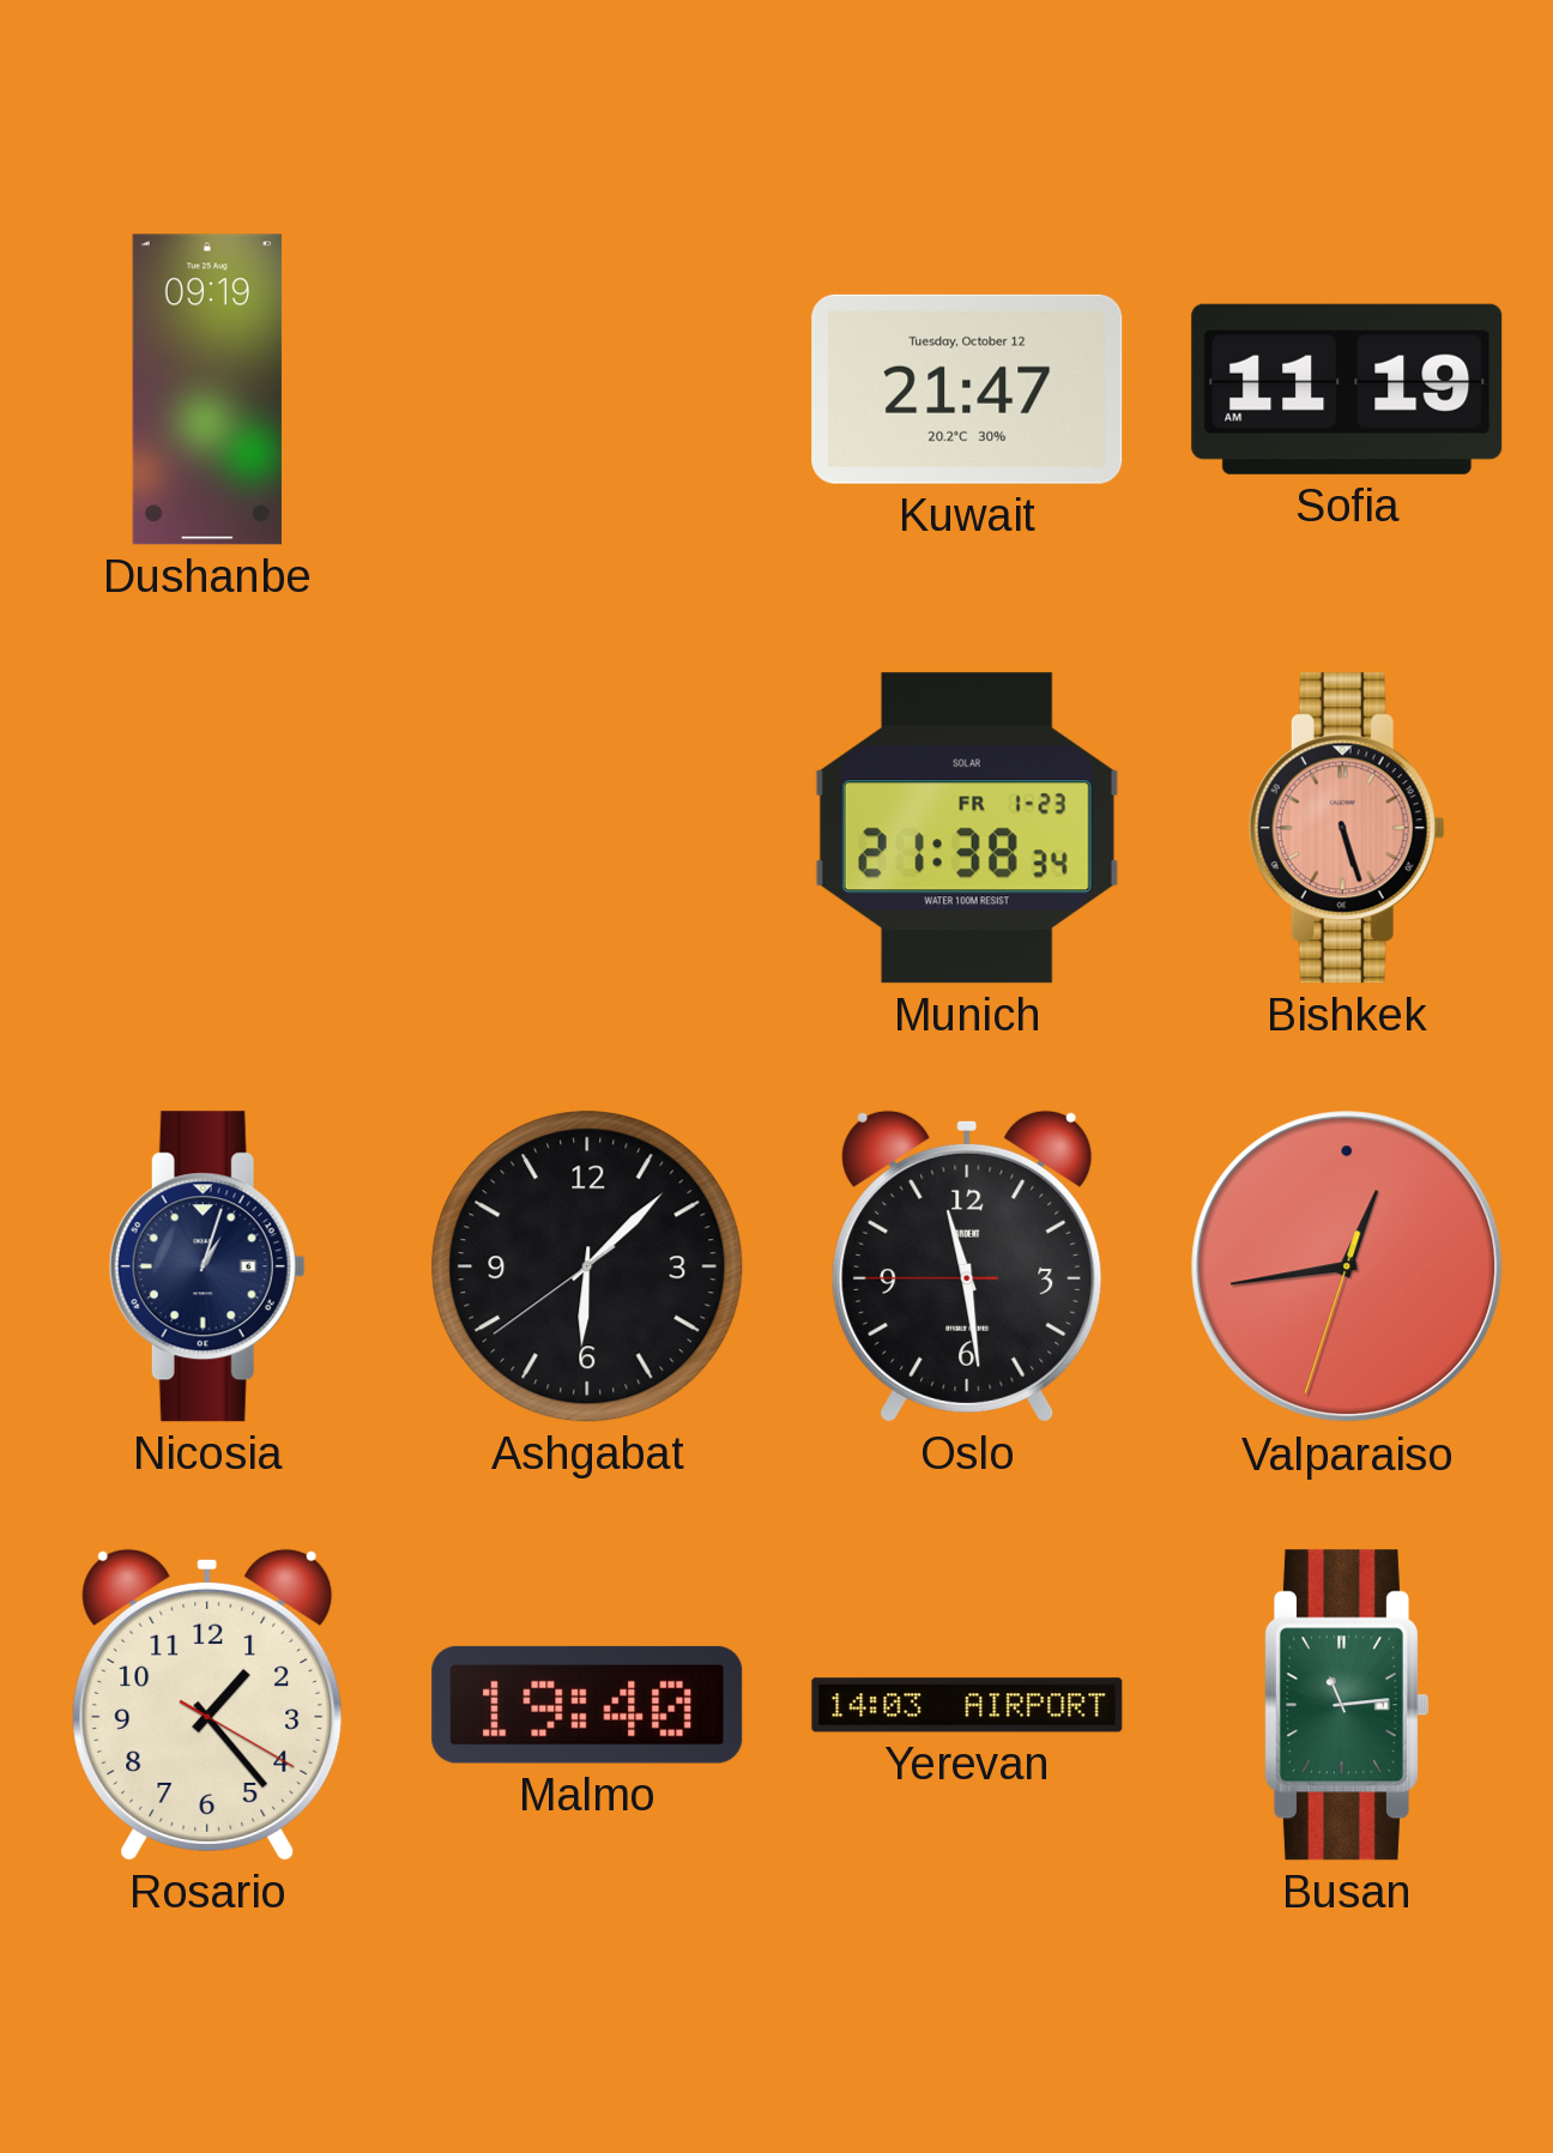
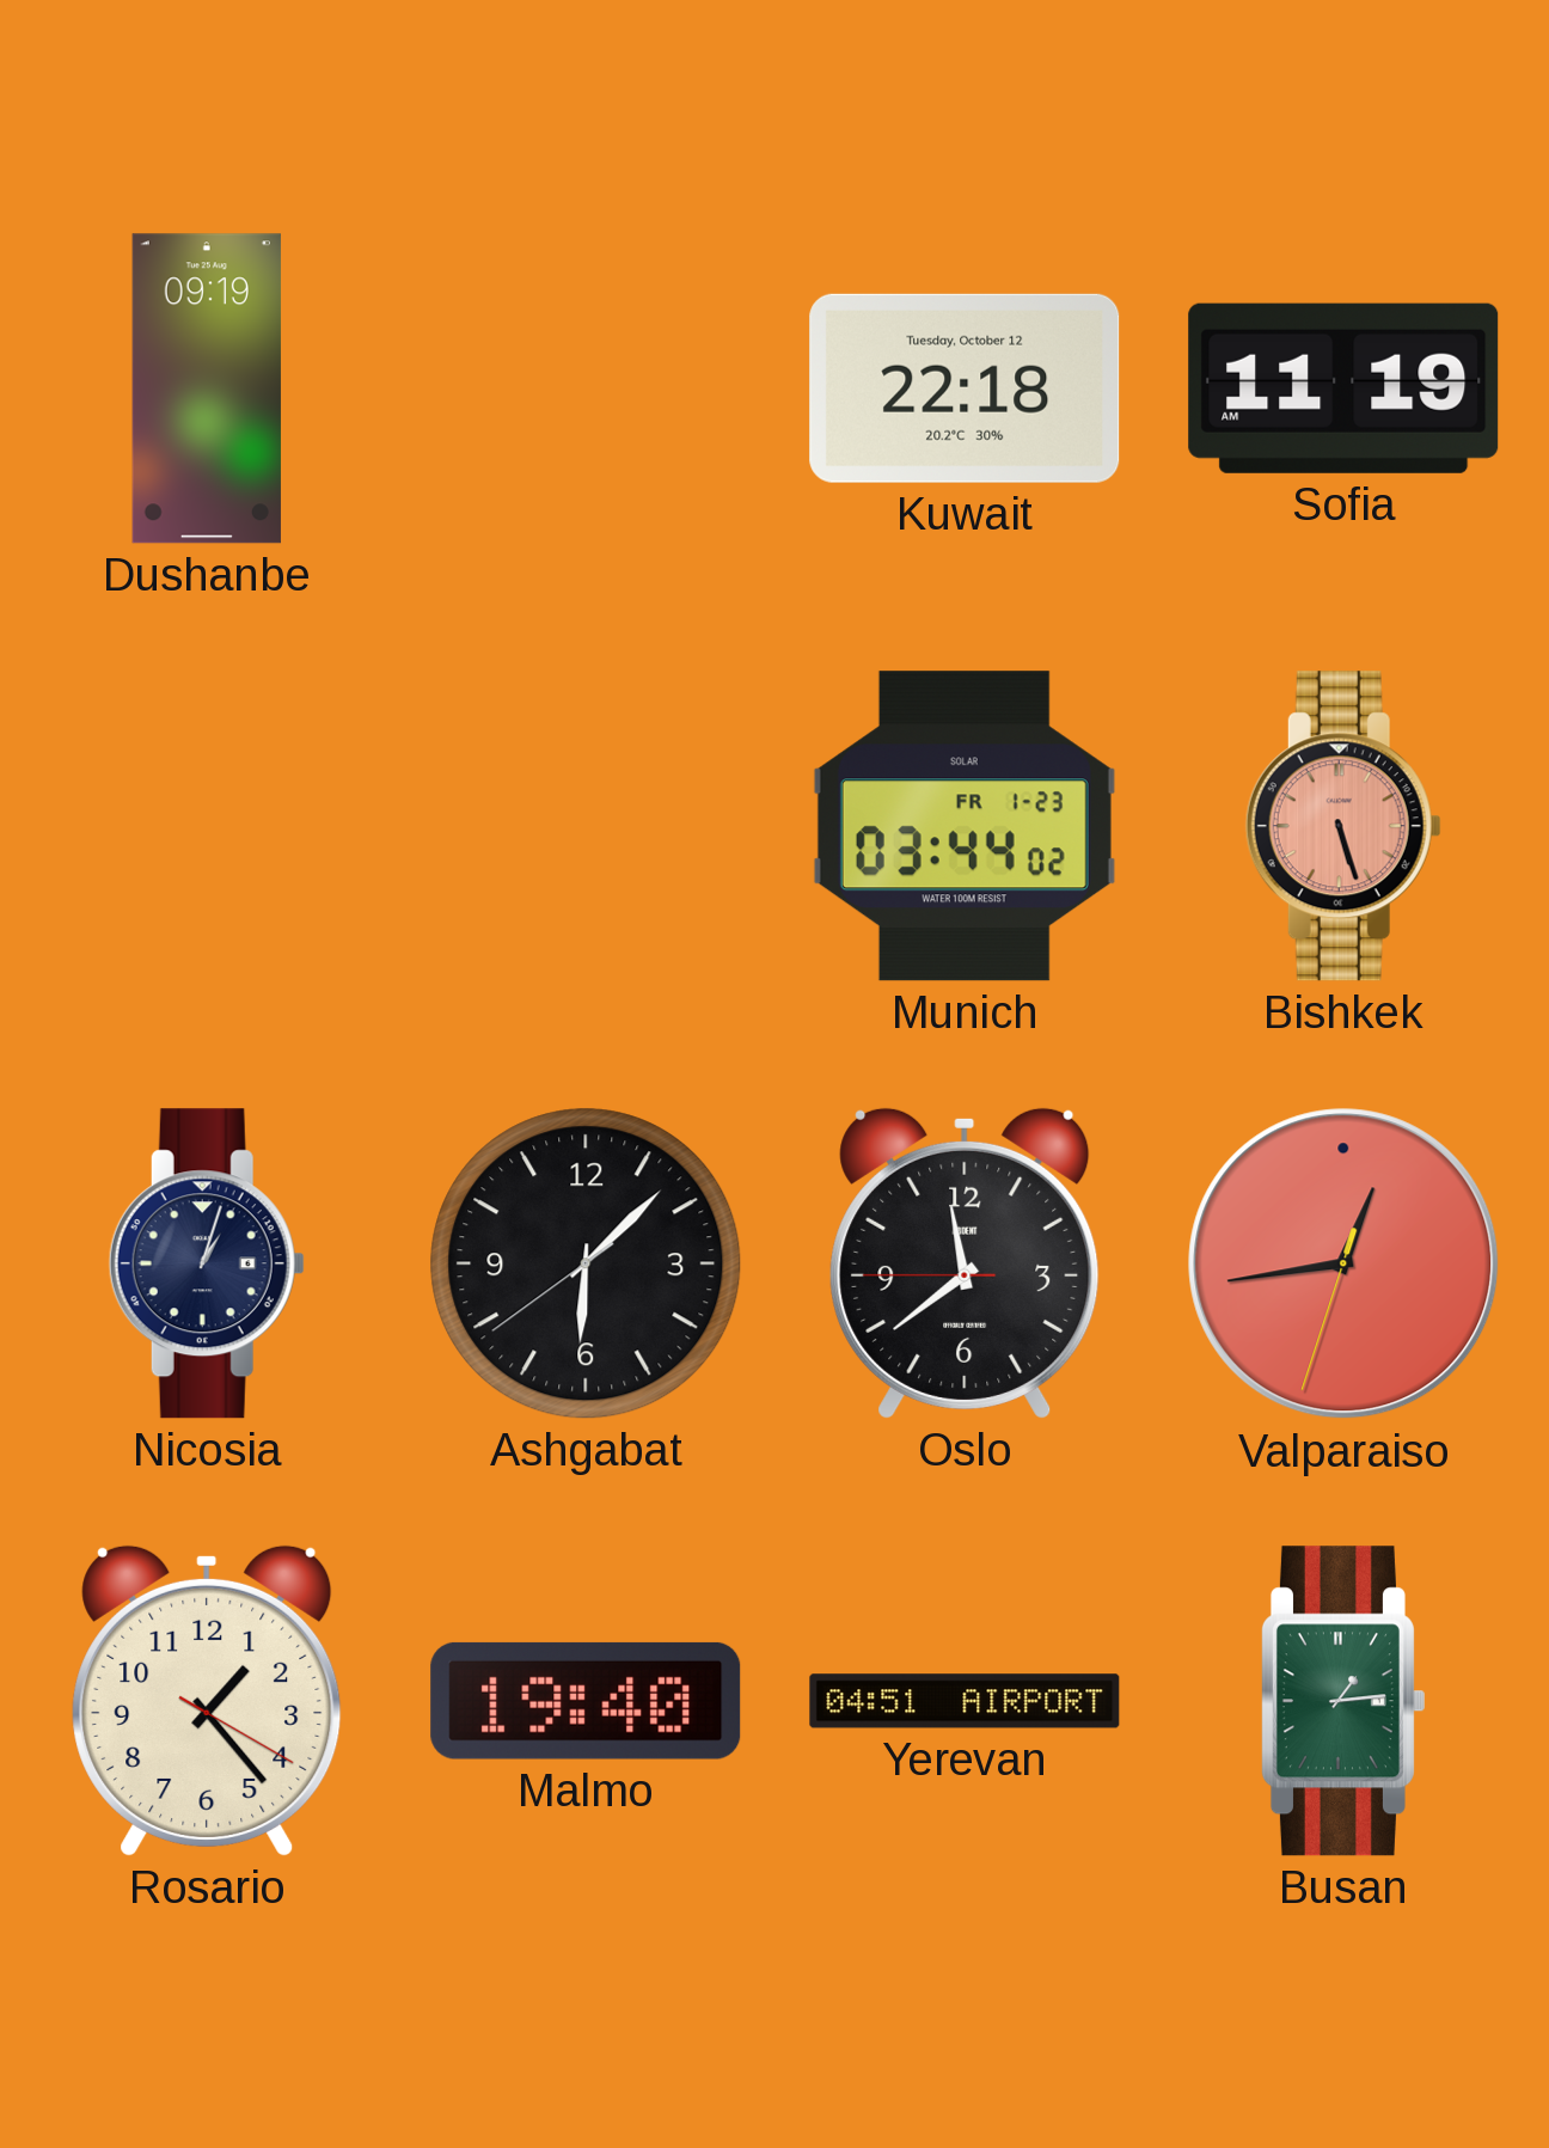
Kuwait: 21:47 -> 22:18 (965, 388)
Munich: 21:38 -> 03:44 (965, 826)
Oslo: 11:28 -> 11:38 (965, 1263)
Yerevan: 14:03 -> 04:51 (965, 1701)
Busan: 11:14 -> 1:14 (1342, 1701)
